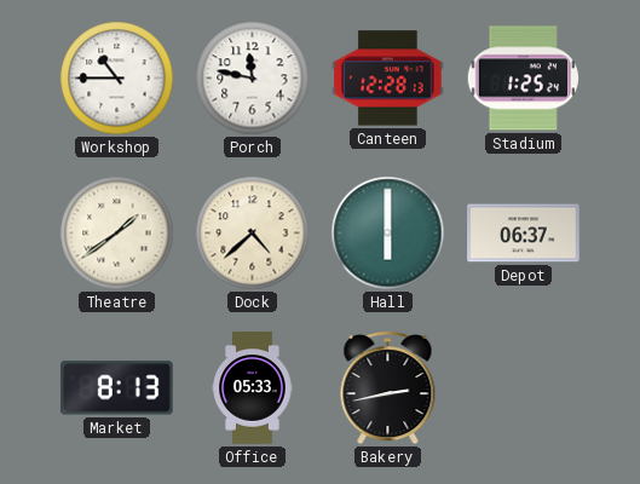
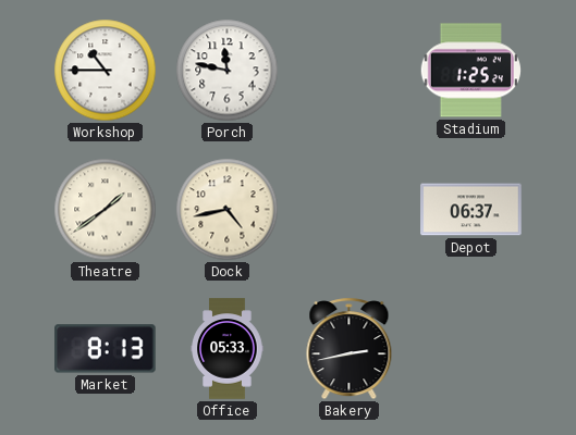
Canteen: 12:28 -> none (388, 79)
Dock: 4:38 -> 4:43 (228, 210)
Hall: 6:00 -> none (388, 234)
